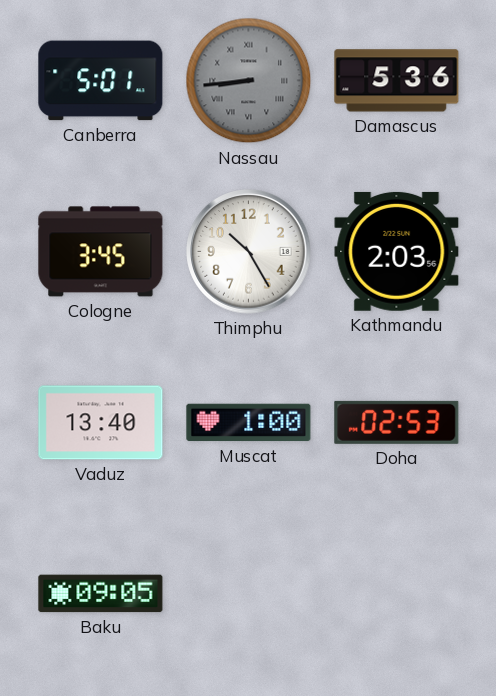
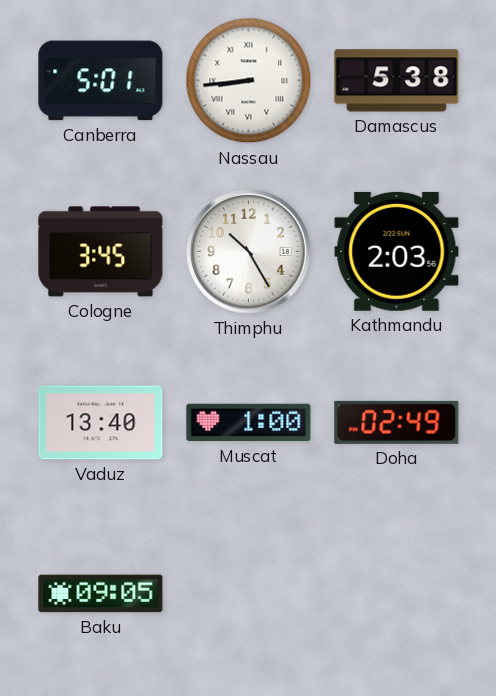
Nassau dial: grey -> white (249, 81)
Damascus: 5:36 -> 5:38 (397, 81)
Doha: 02:53 -> 02:49 (397, 422)
